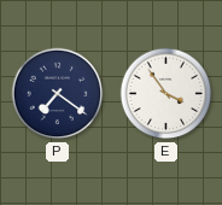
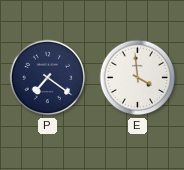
E: 3:54 -> 3:59 (138, 78)
